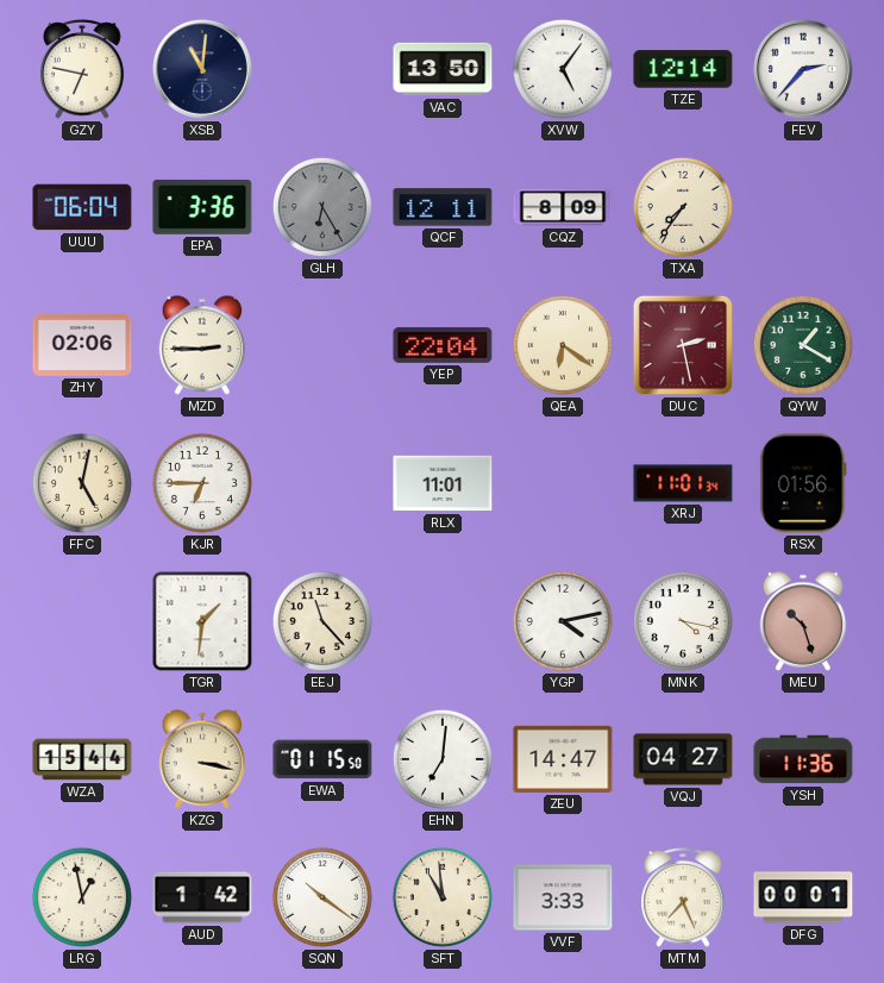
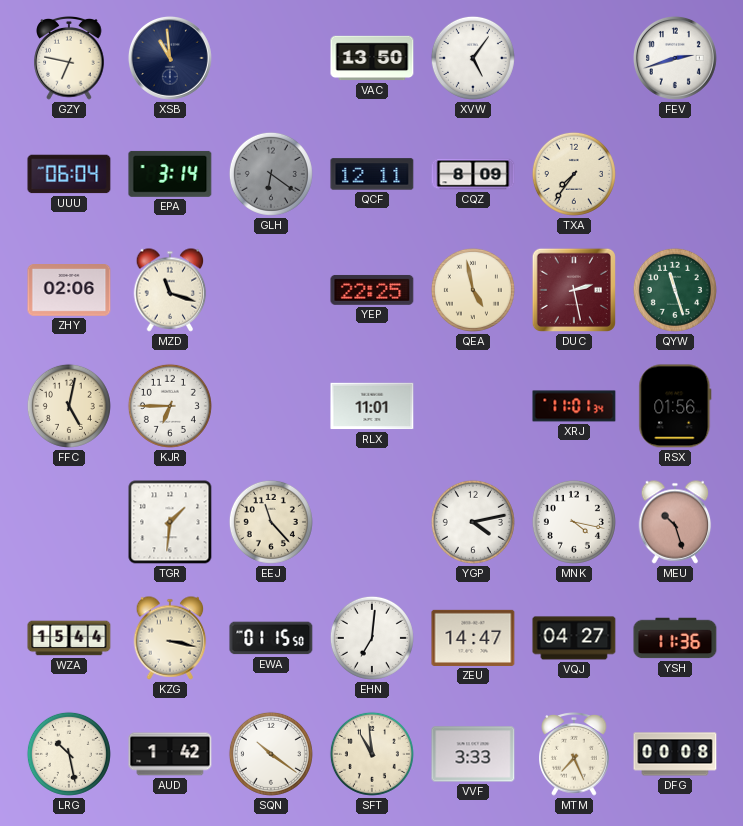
XSB: 11:01 -> 10:59 (170, 58)
TZE: 12:14 -> none (683, 69)
FEV: 2:37 -> 2:42 (675, 58)
EPA: 3:36 -> 3:14 (170, 174)
GLH: 6:25 -> 6:21 (271, 174)
MZD: 2:45 -> 11:18 (170, 290)
YEP: 22:04 -> 22:25 (372, 290)
QEA: 6:21 -> 4:58 (473, 290)
QYW: 1:20 -> 11:27 (675, 290)
LRG: 12:58 -> 10:28 (69, 754)
DFG: 00:01 -> 00:08 (675, 754)
